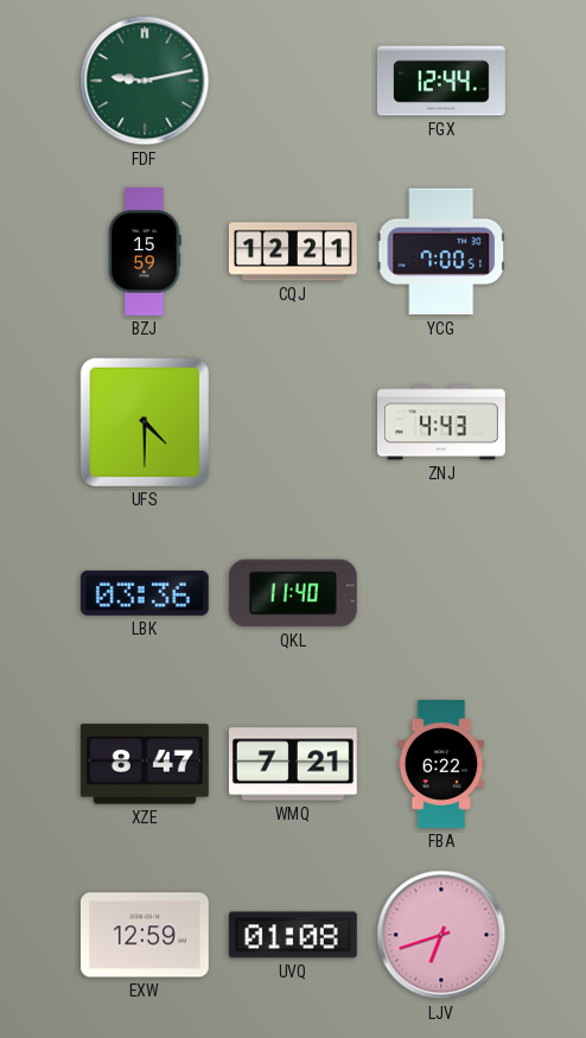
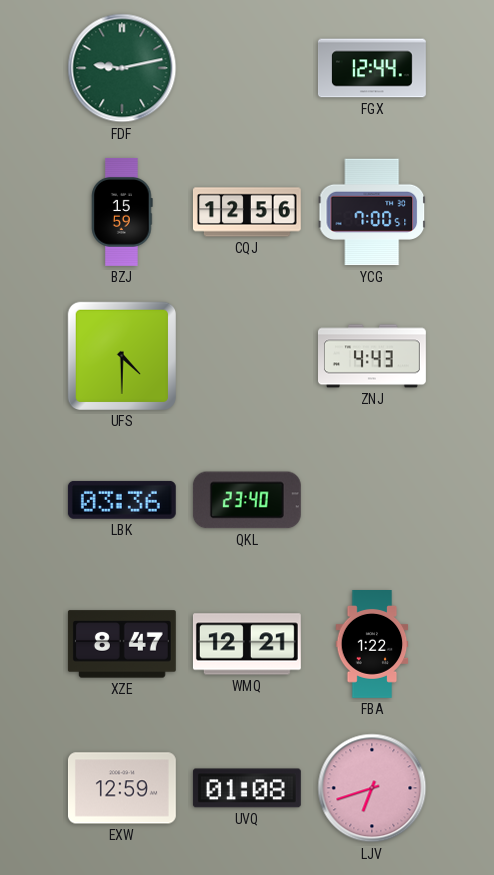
CQJ: 12:21 -> 12:56 (247, 212)
QKL: 11:40 -> 23:40 (247, 500)
WMQ: 7:21 -> 12:21 (247, 644)
FBA: 6:22 -> 1:22 (372, 645)
